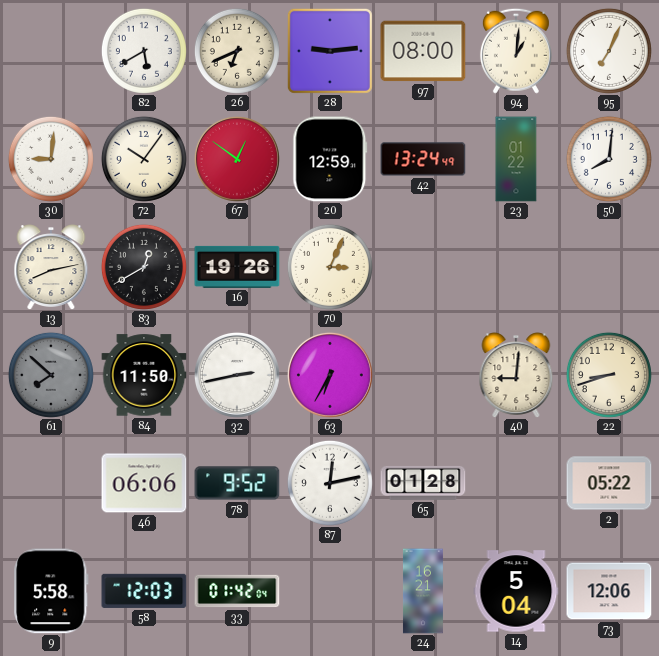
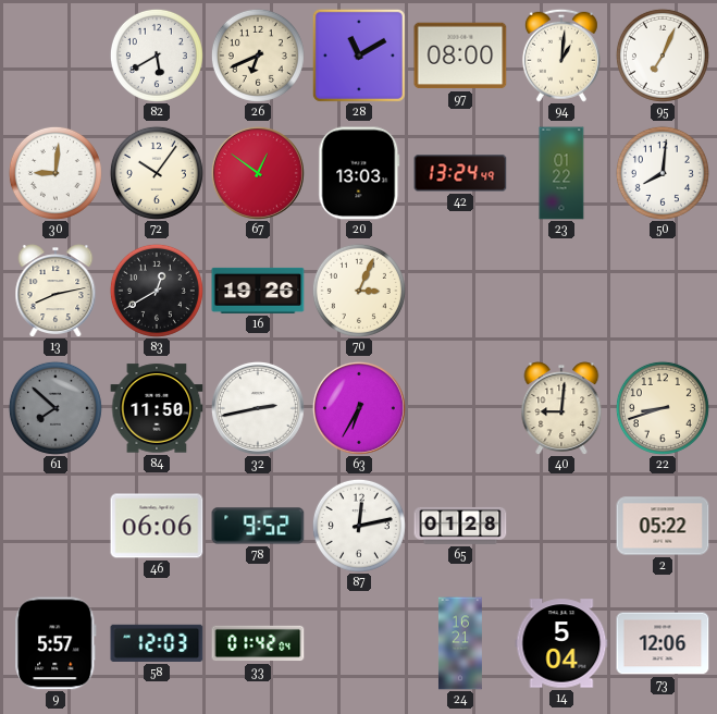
28: 9:14 -> 11:10 (359, 56)
20: 12:59 -> 13:03 (359, 173)
9: 5:58 -> 5:57 (55, 643)
